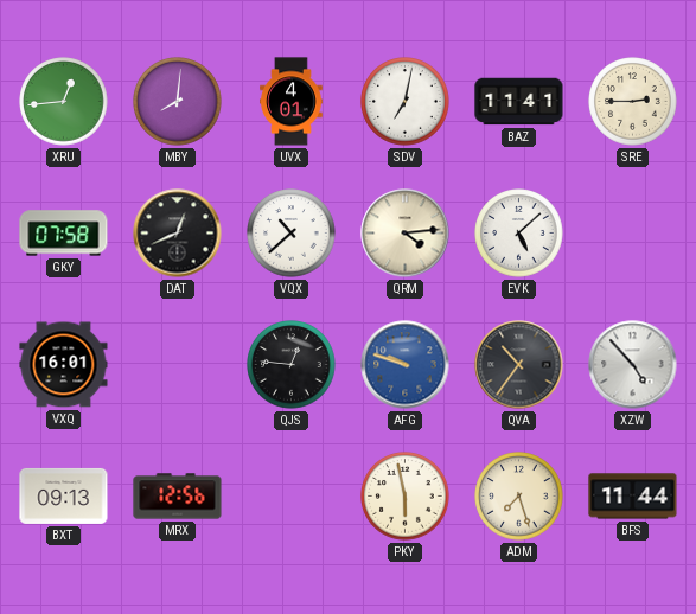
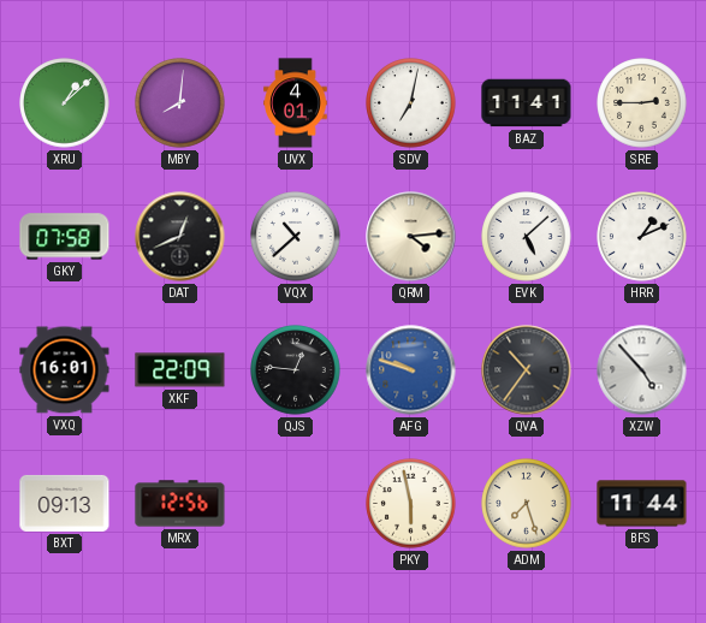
XRU: 12:44 -> 1:08 (65, 103)
HRR: none -> 1:11 (642, 237)
XKF: none -> 22:09 (180, 370)
